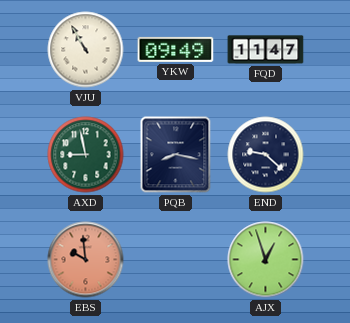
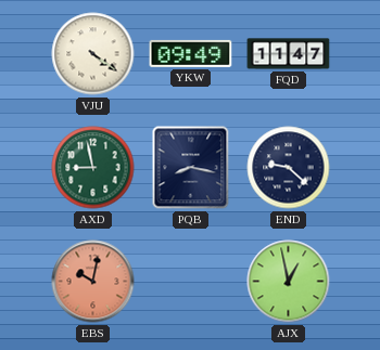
VJU: 10:55 -> 4:21 (93, 54)
EBS: 9:59 -> 10:02 (93, 282)
AJX: 12:57 -> 12:58 (289, 282)
